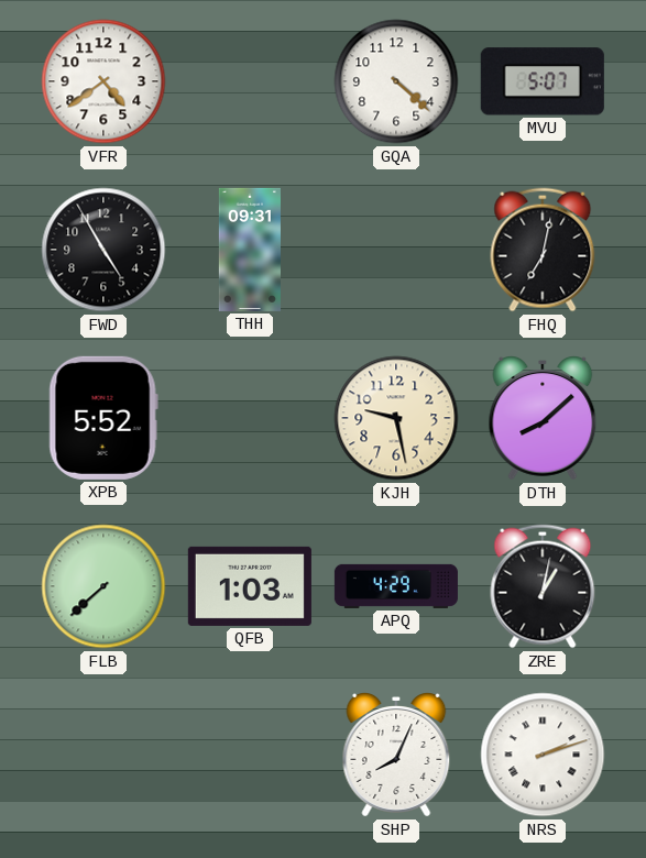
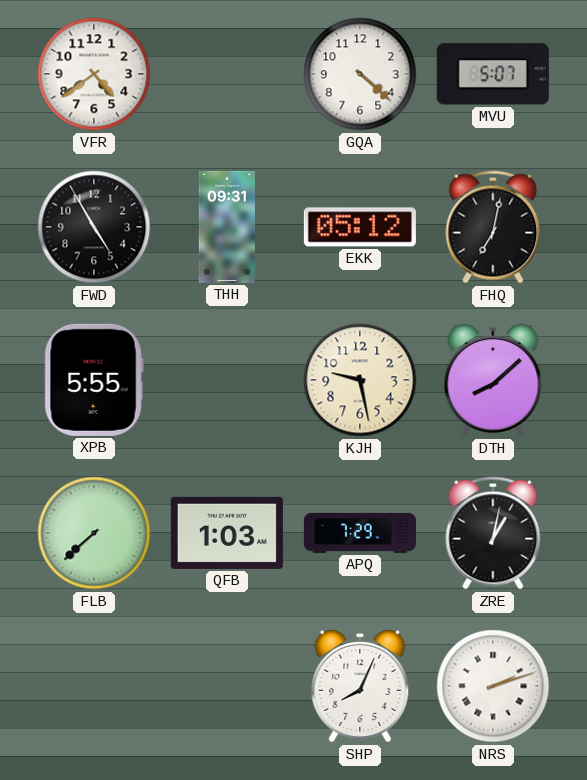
EKK: none -> 05:12 (360, 227)
XPB: 5:52 -> 5:55 (94, 380)
APQ: 4:29 -> 7:29 (360, 533)
